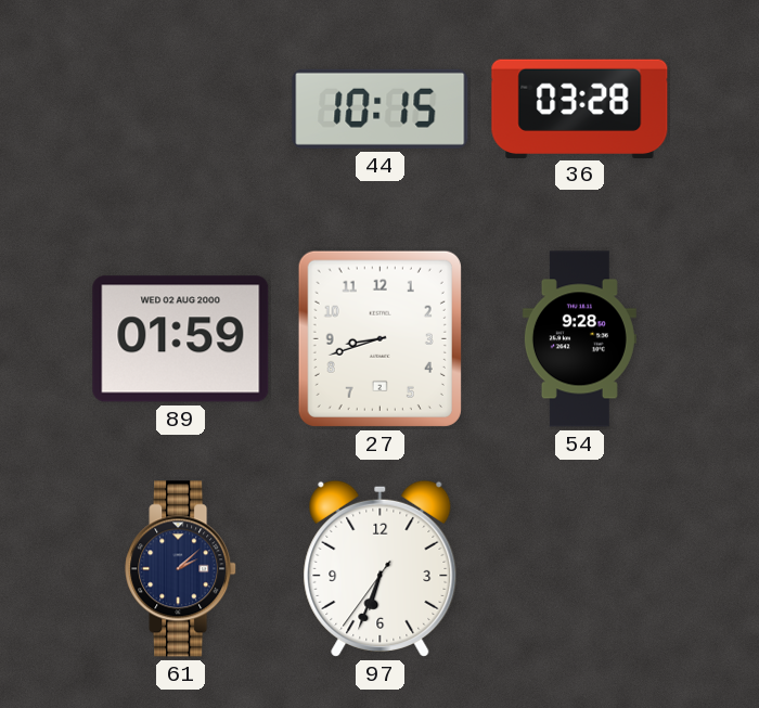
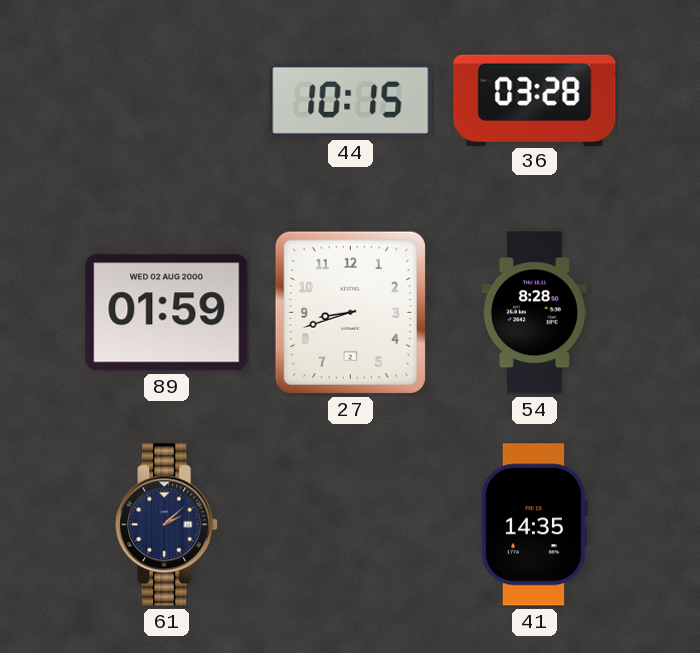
54: 9:28 -> 8:28 (534, 313)
97: 6:33 -> none (381, 568)
41: none -> 14:35 (534, 525)
